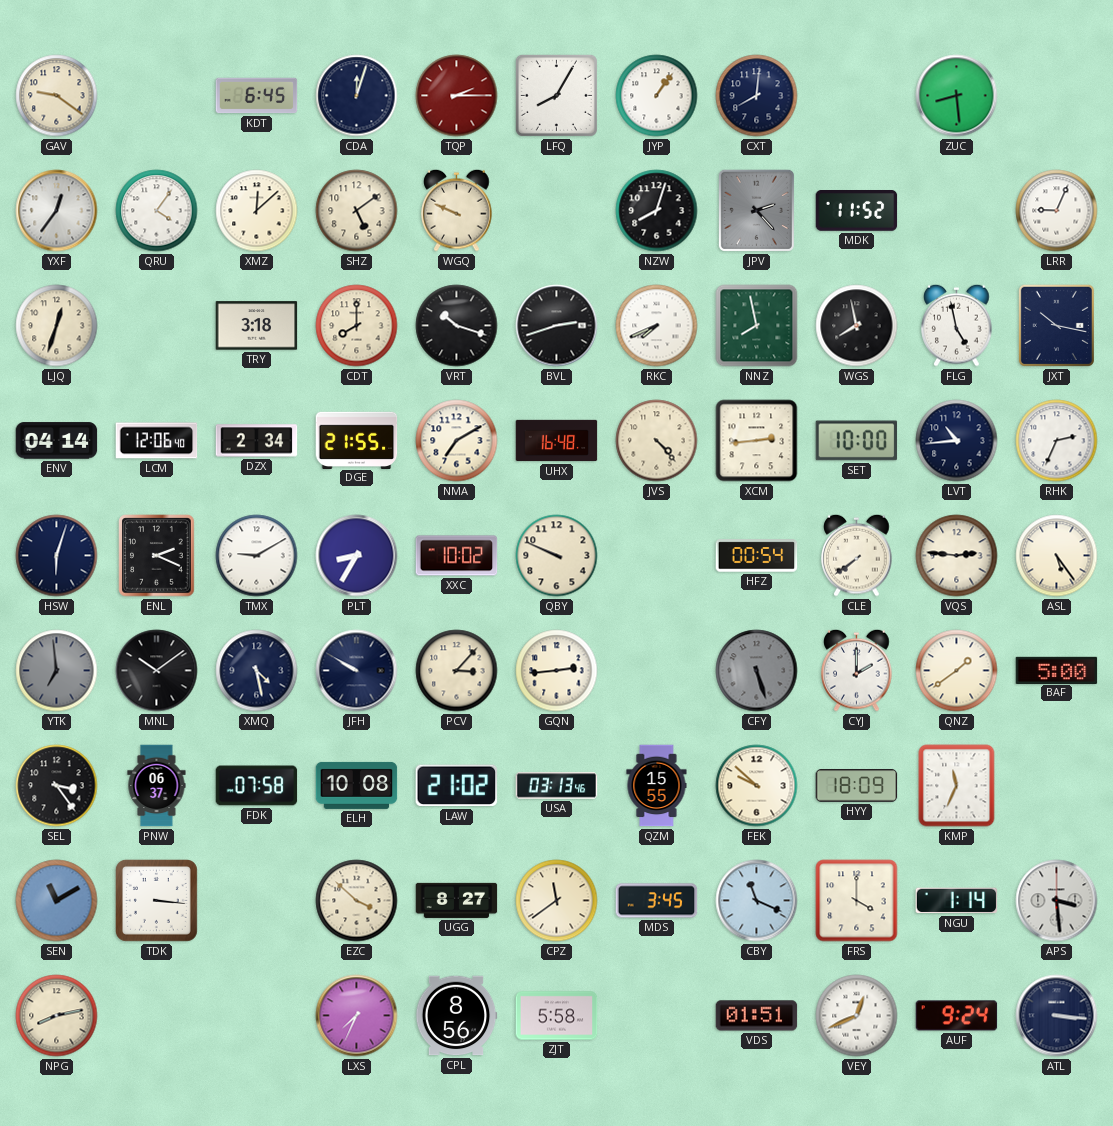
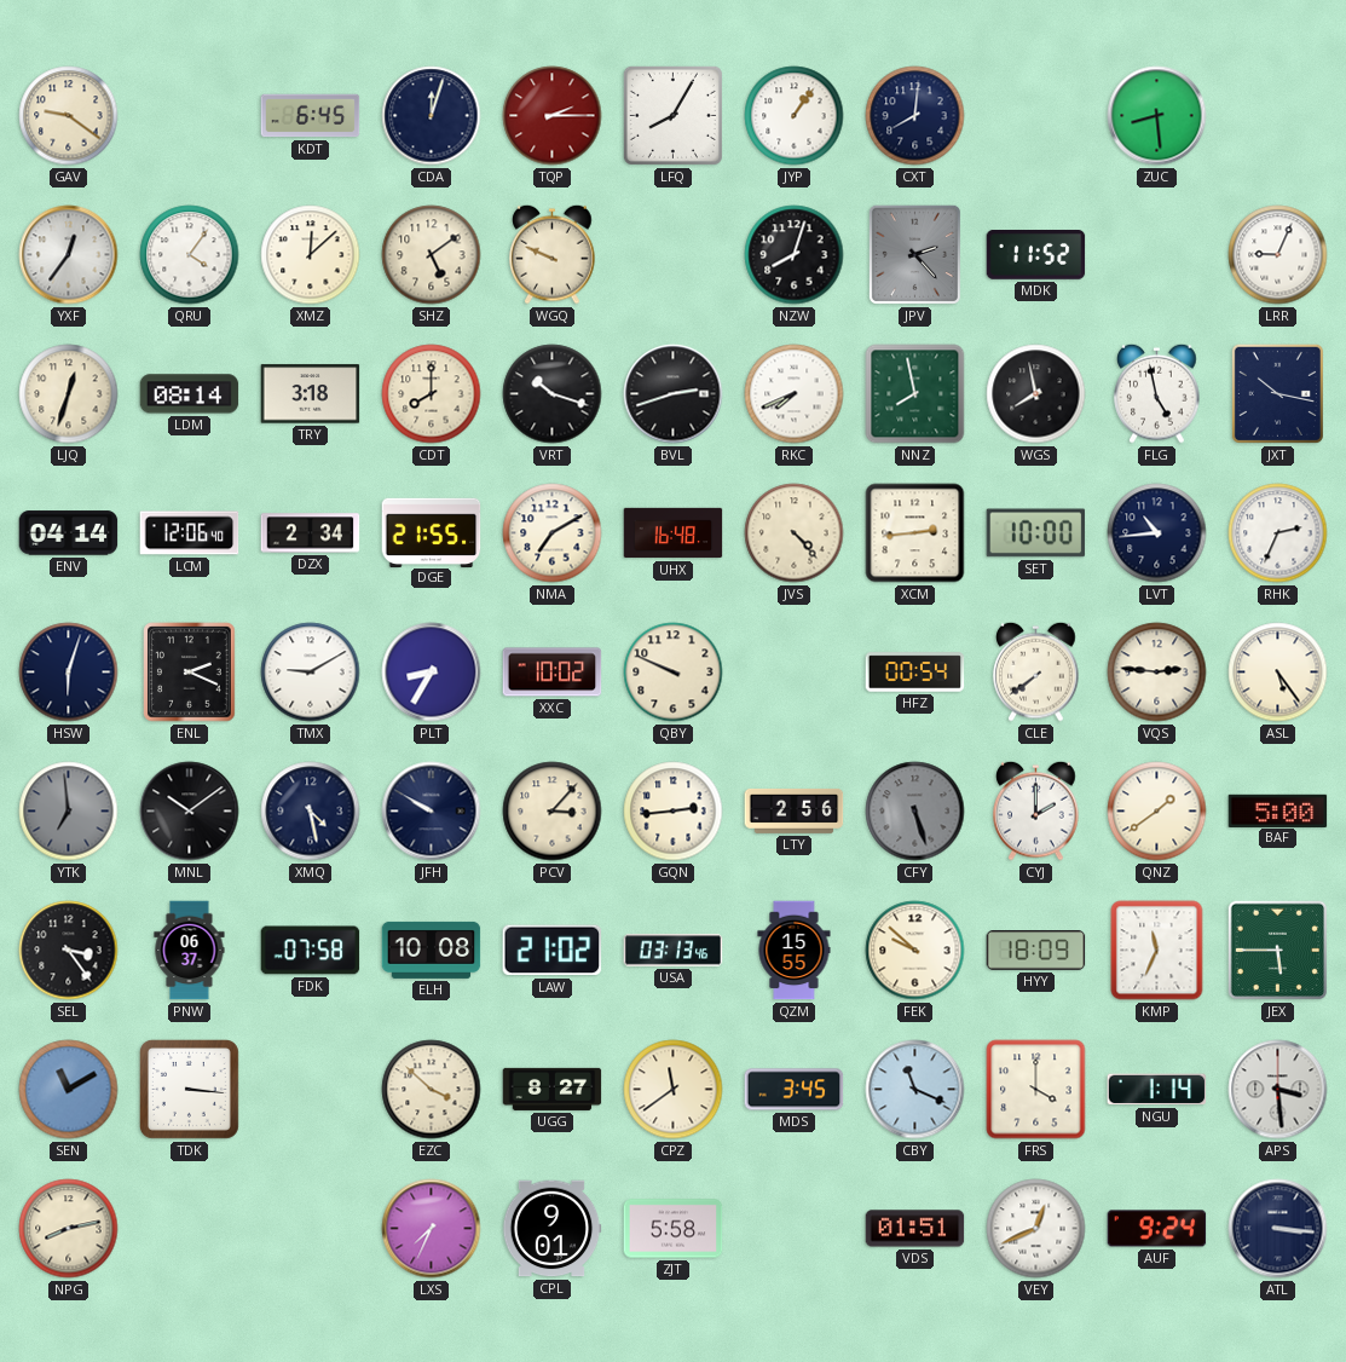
LDM: none -> 08:14 (190, 394)
LTY: none -> 2:56 (795, 810)
JEX: none -> 5:45 (1278, 951)
CPL: 8:56 -> 9:01 (551, 1229)
